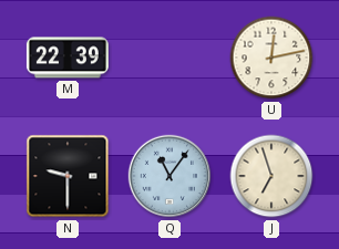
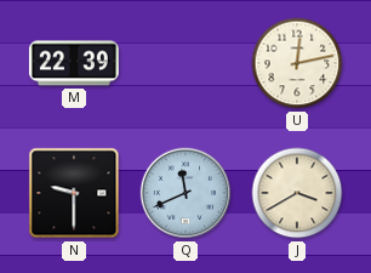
Q: 11:06 -> 11:41 (185, 193)
J: 6:57 -> 3:40 (297, 193)
